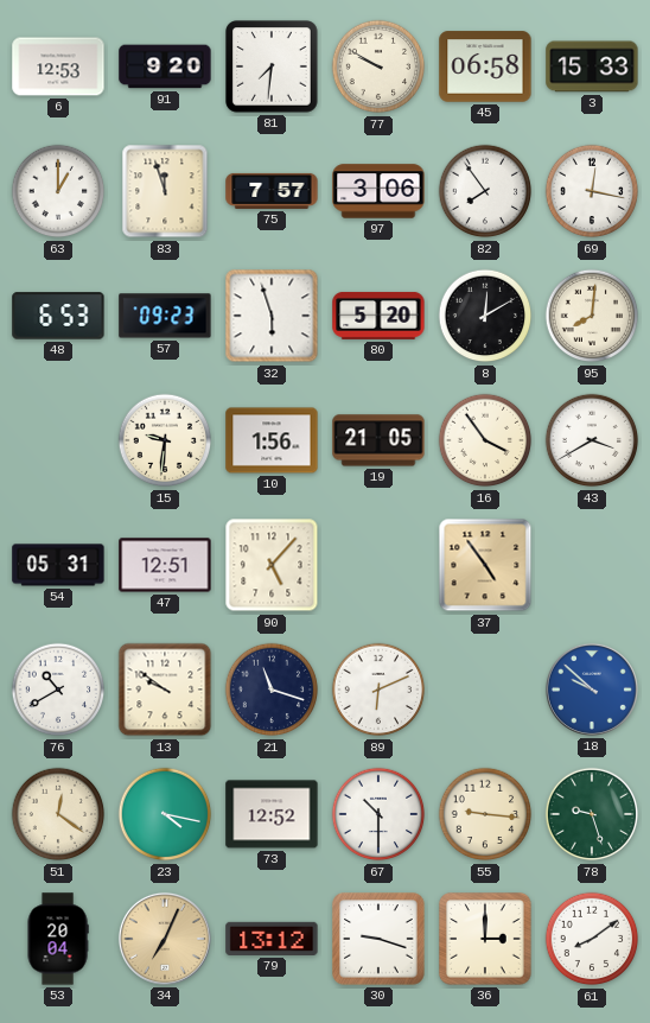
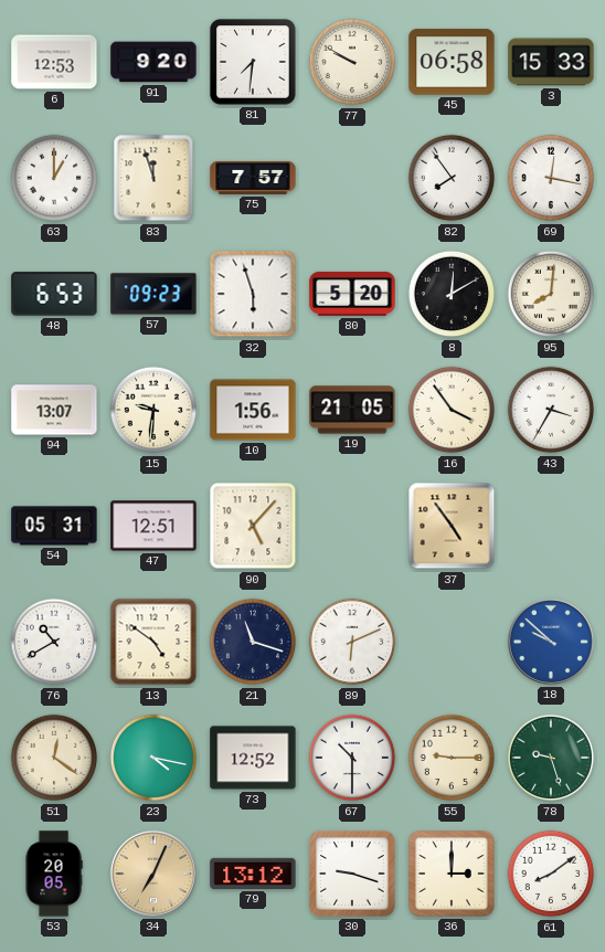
97: 3:06 -> none (378, 191)
94: none -> 13:07 (54, 410)
43: 3:40 -> 3:35 (551, 410)
13: 9:51 -> 4:51 (153, 642)
55: 9:16 -> 9:15 (452, 758)
53: 20:04 -> 20:05 (54, 874)
